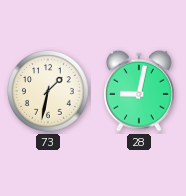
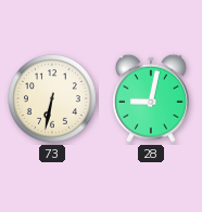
73: 1:32 -> 6:32 (52, 98)
